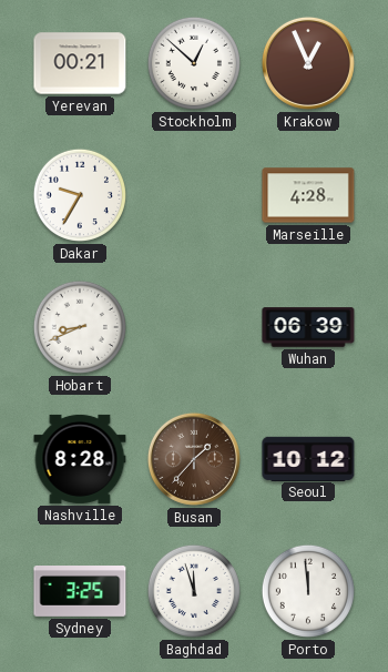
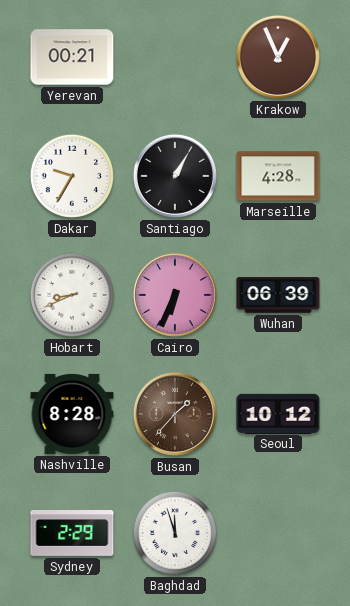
Stockholm: 12:52 -> none (194, 63)
Santiago: none -> 1:05 (175, 176)
Cairo: none -> 6:34 (175, 295)
Sydney: 3:25 -> 2:29 (72, 534)
Porto: 11:59 -> none (308, 591)
